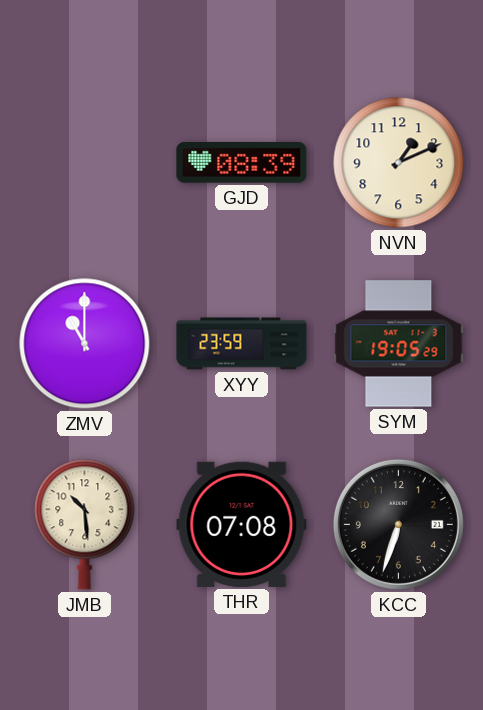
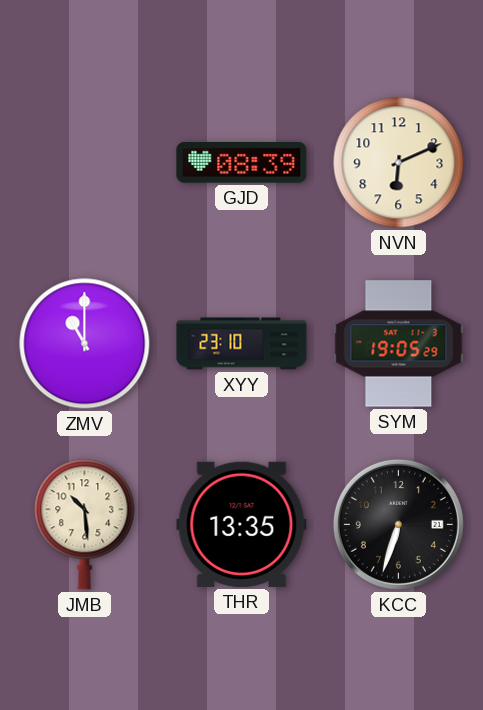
NVN: 1:11 -> 6:11 (399, 163)
XYY: 23:59 -> 23:10 (242, 344)
THR: 07:08 -> 13:35 (242, 524)
